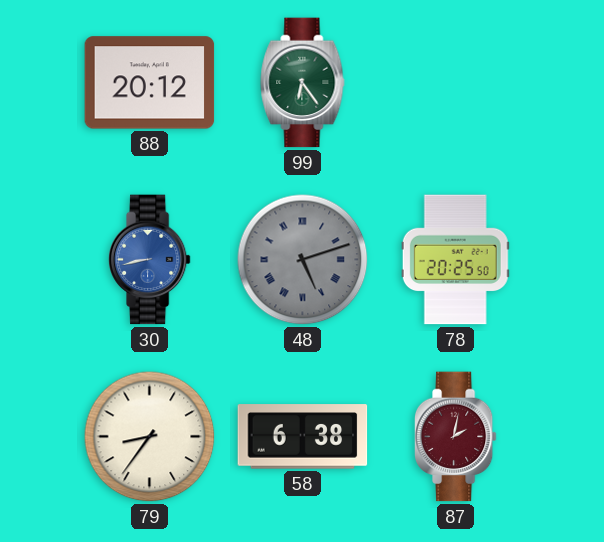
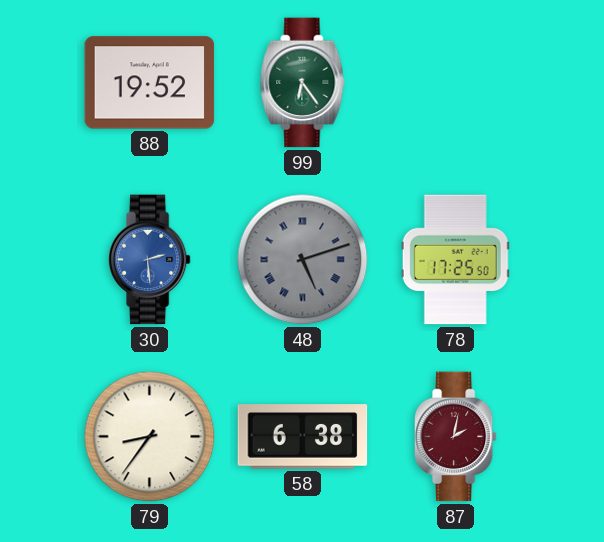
88: 20:12 -> 19:52 (150, 83)
30: 8:43 -> 2:29 (149, 260)
78: 20:25 -> 17:25 (455, 260)
